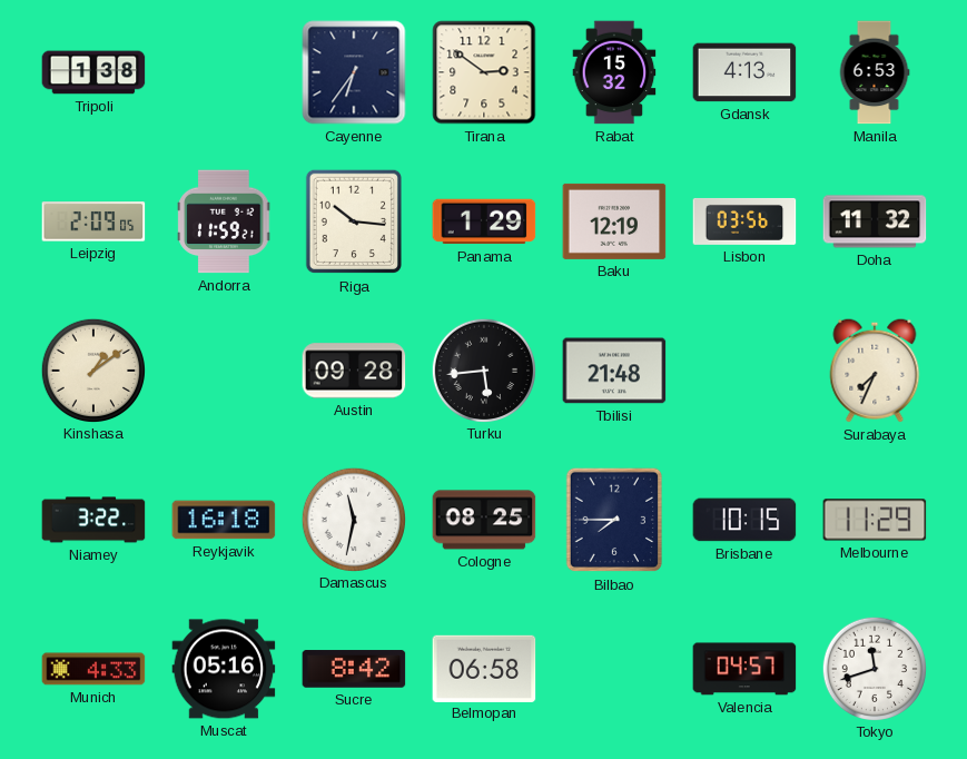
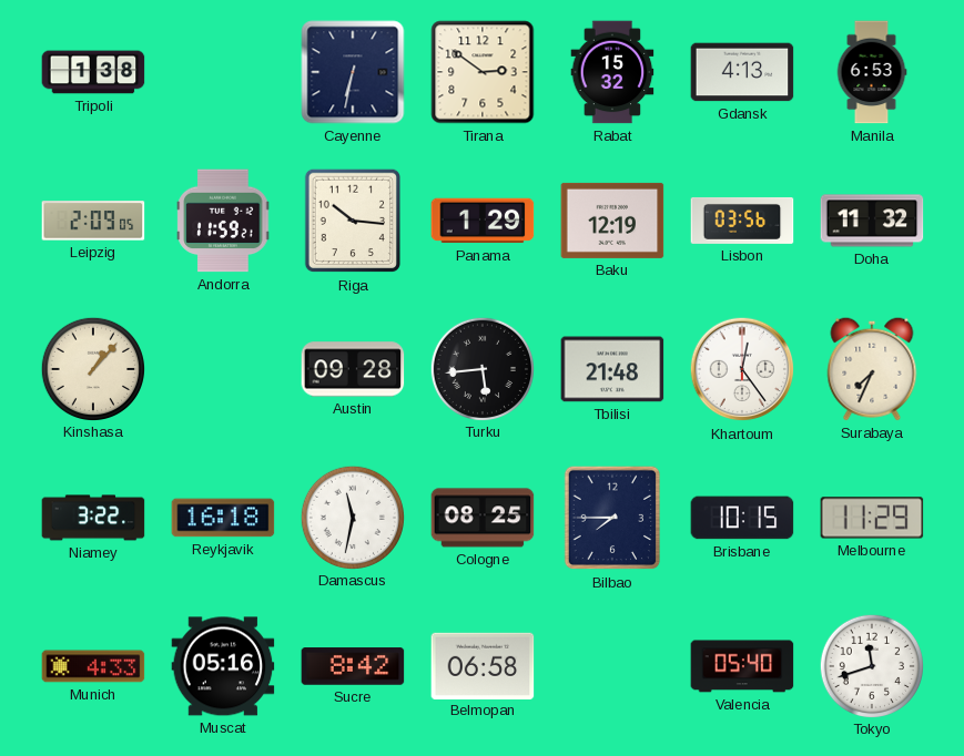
Cayenne: 6:36 -> 6:32 (353, 72)
Kinshasa: 1:09 -> 1:07 (92, 368)
Khartoum: none -> 12:24 (742, 369)
Valencia: 04:57 -> 05:40 (742, 666)
